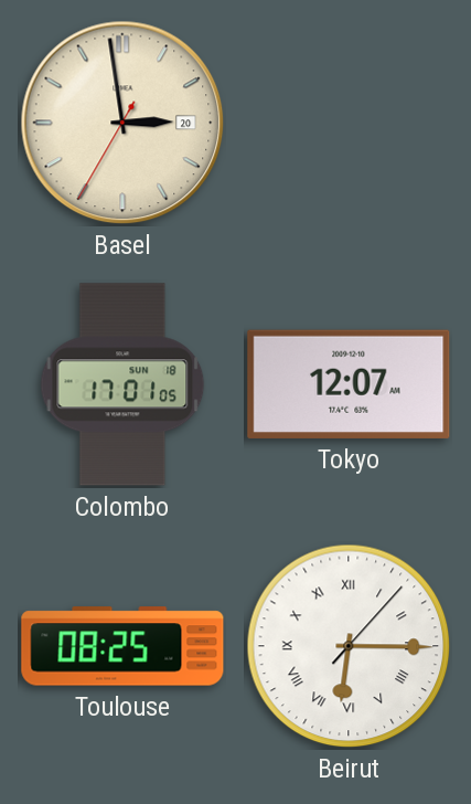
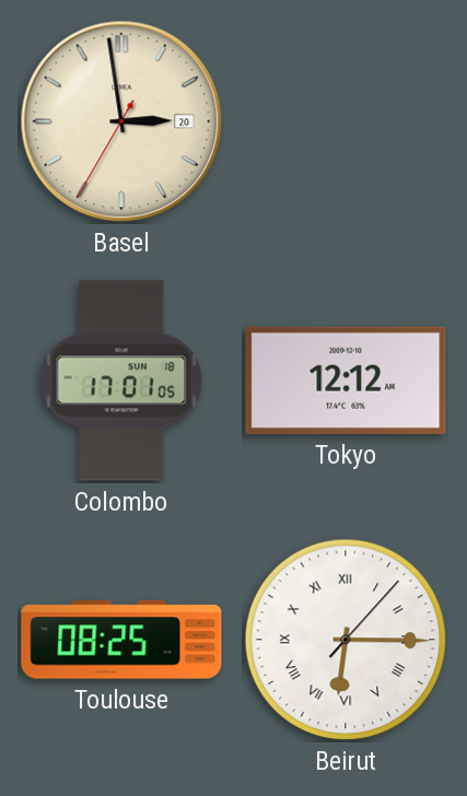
Tokyo: 12:07 -> 12:12 (346, 381)
